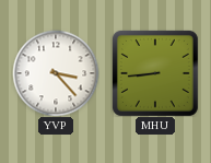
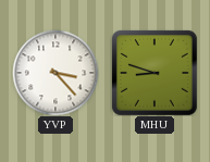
MHU: 8:44 -> 8:48 (155, 73)
